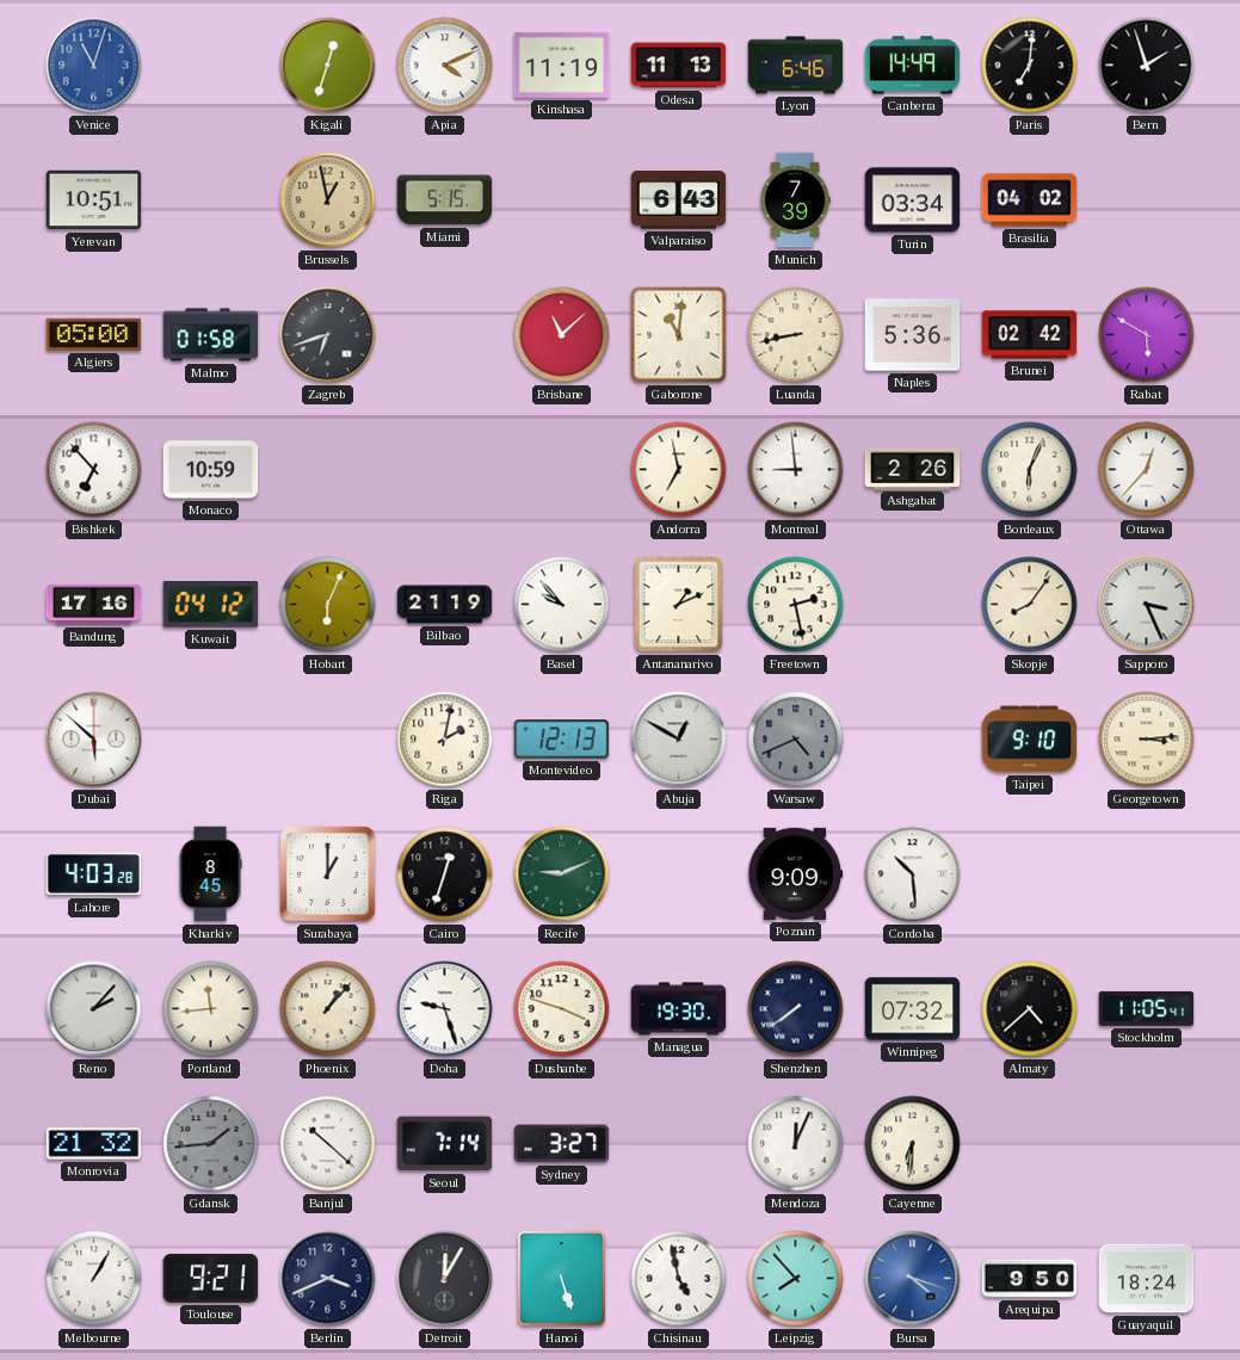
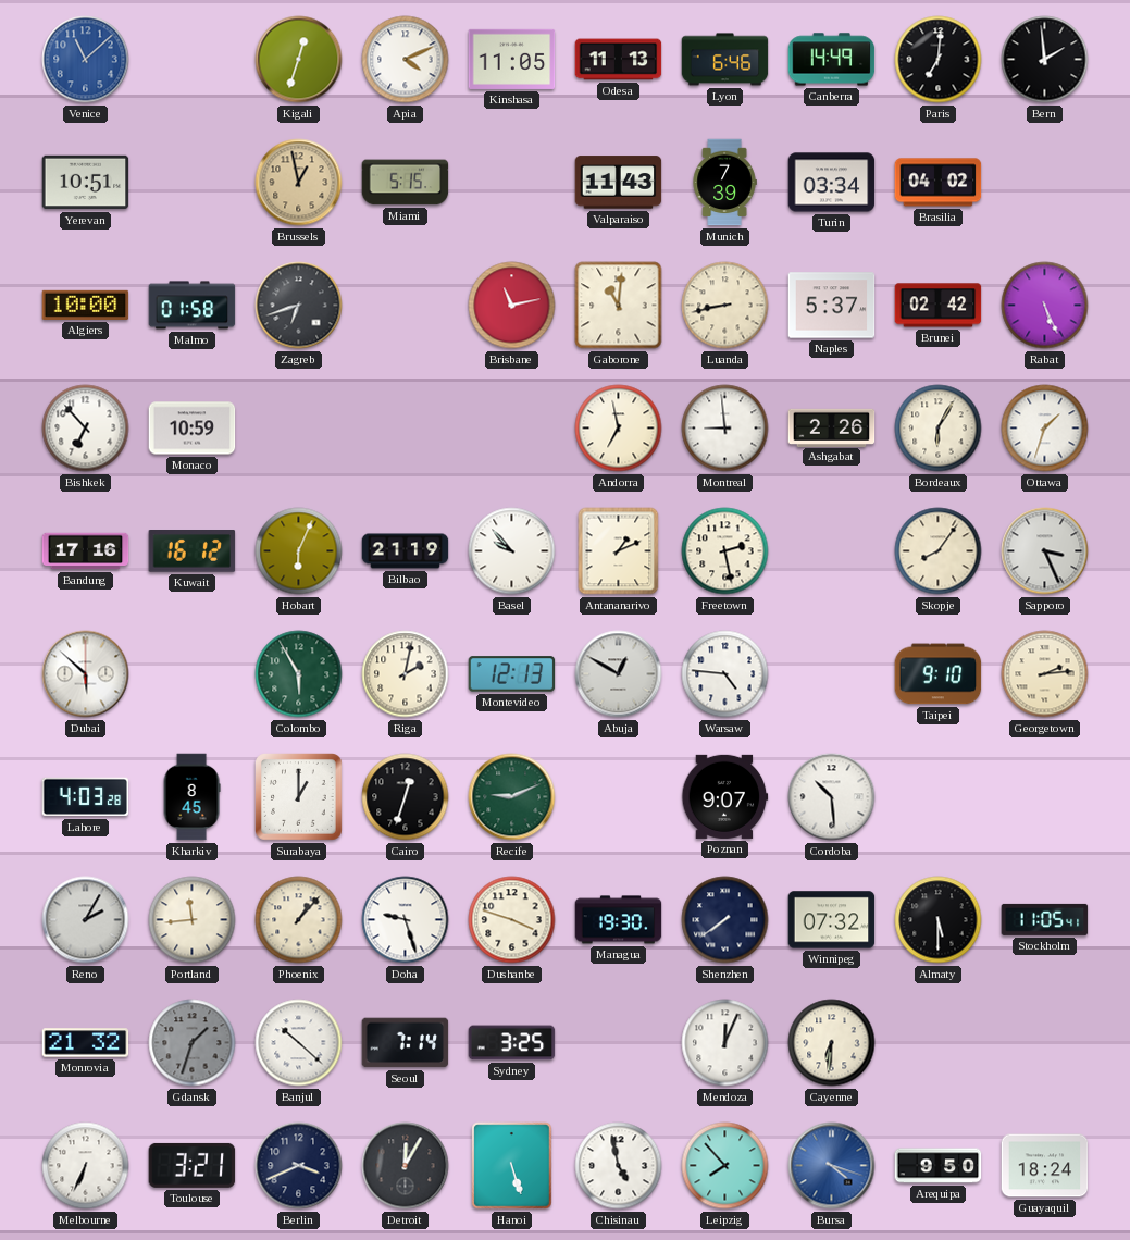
Venice: 11:03 -> 11:08 (86, 60)
Kinshasa: 11:19 -> 11:05 (512, 59)
Bern: 1:57 -> 1:59 (1045, 60)
Valparaiso: 6:43 -> 11:43 (619, 183)
Algiers: 05:00 -> 10:00 (86, 305)
Brisbane: 11:08 -> 11:13 (512, 306)
Naples: 5:36 -> 5:37 (832, 306)
Rabat: 5:50 -> 5:26 (1045, 306)
Bordeaux: 6:04 -> 6:05 (939, 429)
Ottawa: 12:37 -> 1:33 (1045, 429)
Kuwait: 04:12 -> 16:12 (193, 551)
Colombo: none -> 5:55 (299, 674)
Warsaw: 4:41 -> 4:46 (725, 674)
Warsaw dial: grey -> white (725, 674)
Georgetown: 3:14 -> 2:14 (1045, 674)
Poznan: 9:09 -> 9:07 (725, 796)
Reno: 2:07 -> 2:05 (86, 920)
Almaty: 4:38 -> 5:30 (939, 920)
Gdansk: 1:44 -> 1:33 (193, 1043)
Sydney: 3:27 -> 3:25 (512, 1043)
Melbourne: 1:05 -> 6:34 (86, 1166)
Toulouse: 9:21 -> 3:21 (193, 1165)
